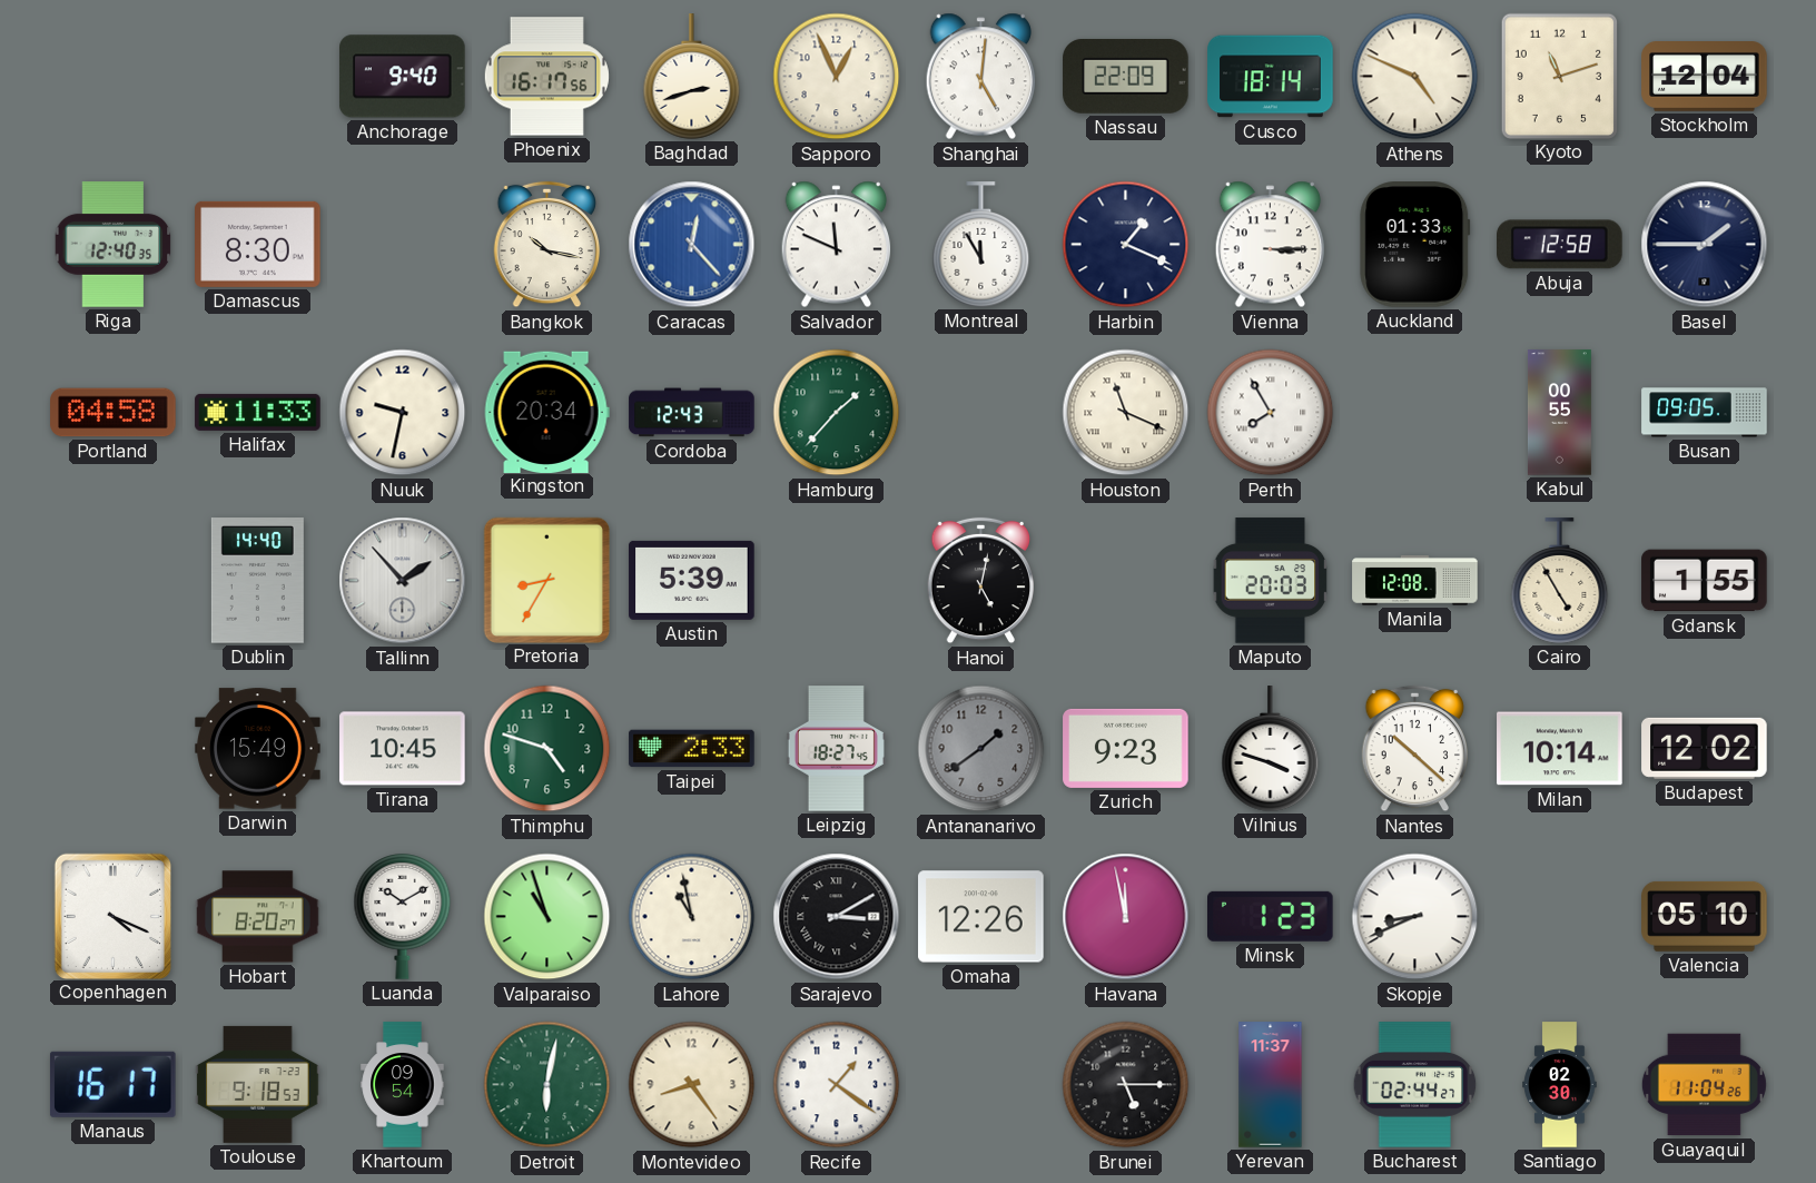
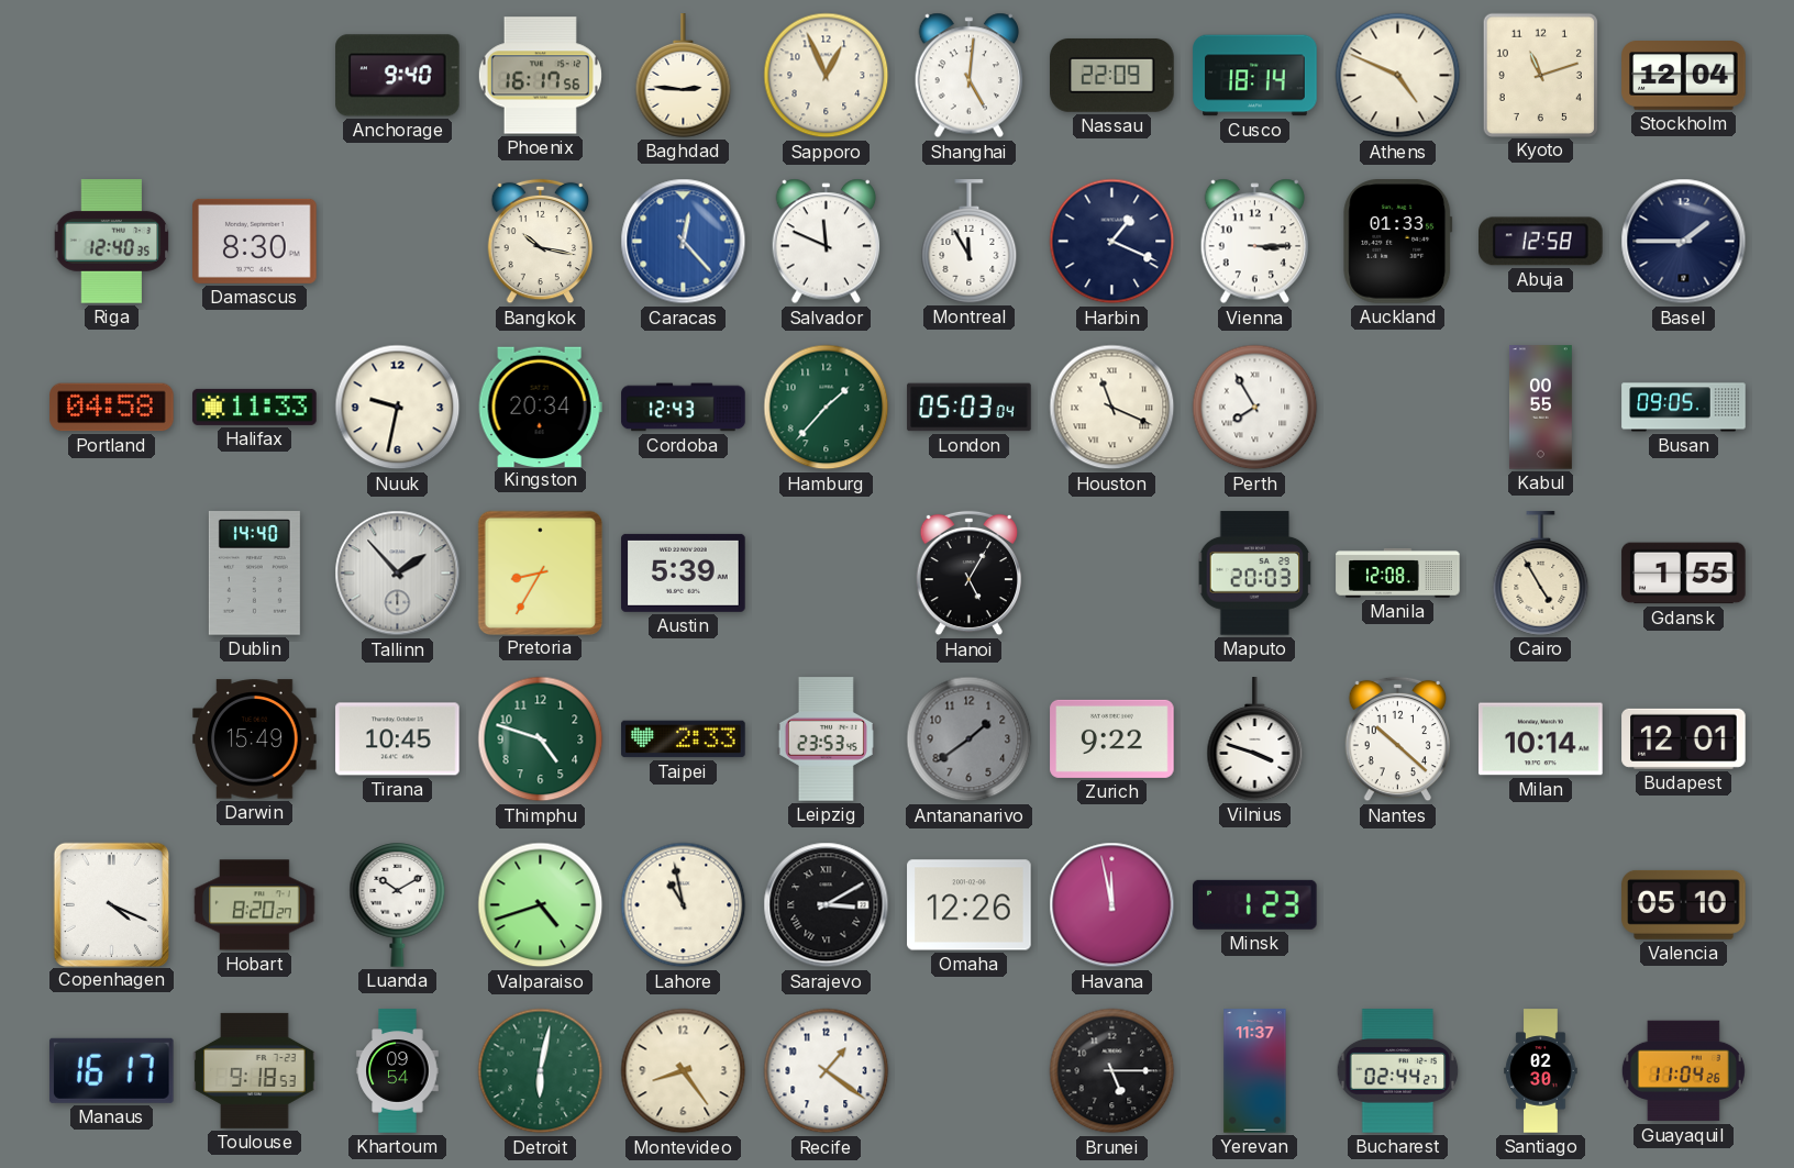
Baghdad: 2:42 -> 2:46 (684, 76)
London: none -> 05:03 (970, 408)
Hanoi: 5:02 -> 5:05 (970, 574)
Leipzig: 18:27 -> 23:53 (826, 739)
Zurich: 9:23 -> 9:22 (1112, 738)
Budapest: 12:02 -> 12:01 (1684, 738)
Valparaiso: 10:57 -> 4:42 (541, 905)
Skopje: 8:41 -> none (1415, 917)
